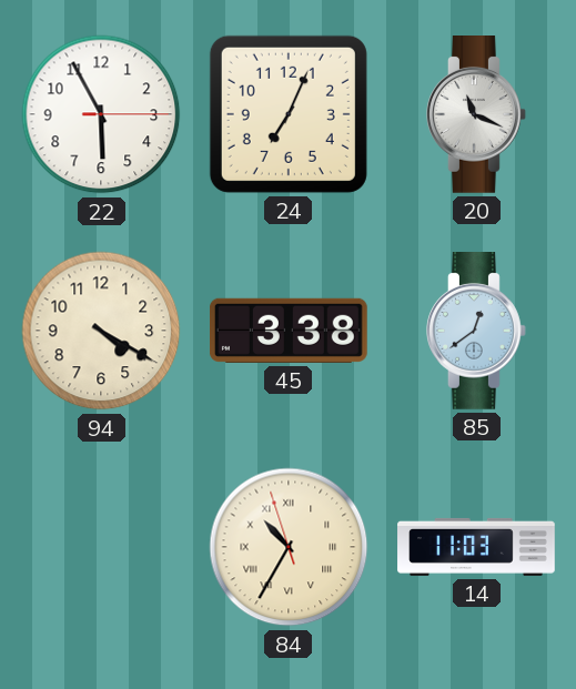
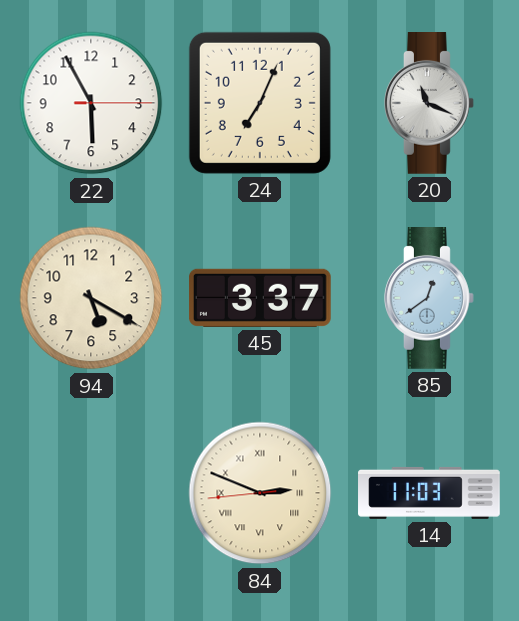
94: 4:20 -> 5:20 (91, 298)
45: 3:38 -> 3:37 (261, 298)
84: 10:34 -> 2:48 (260, 493)
